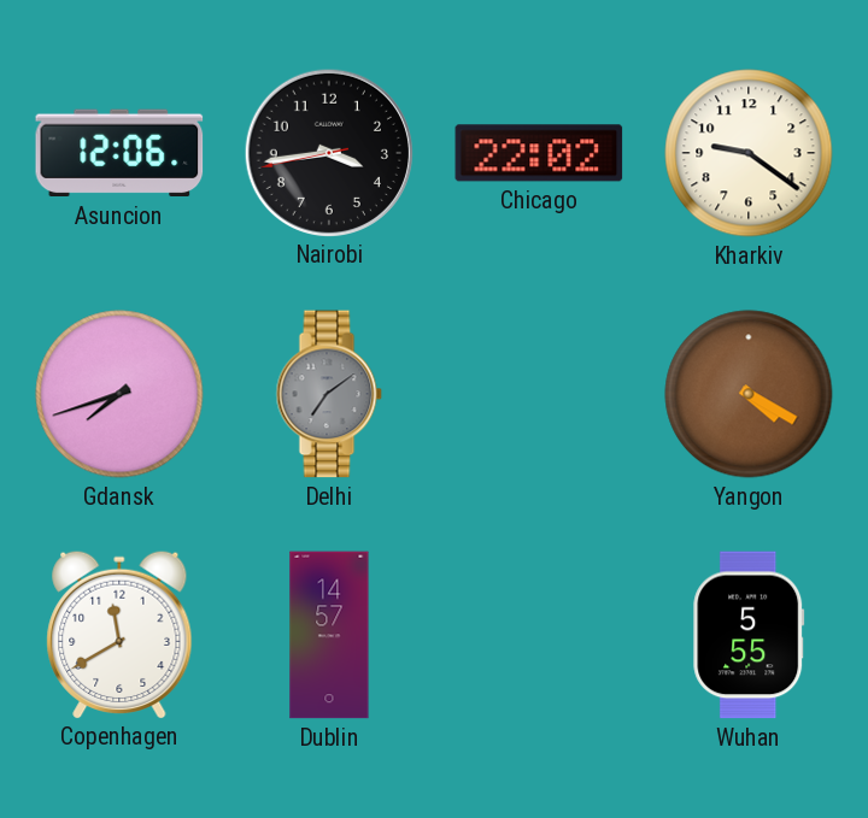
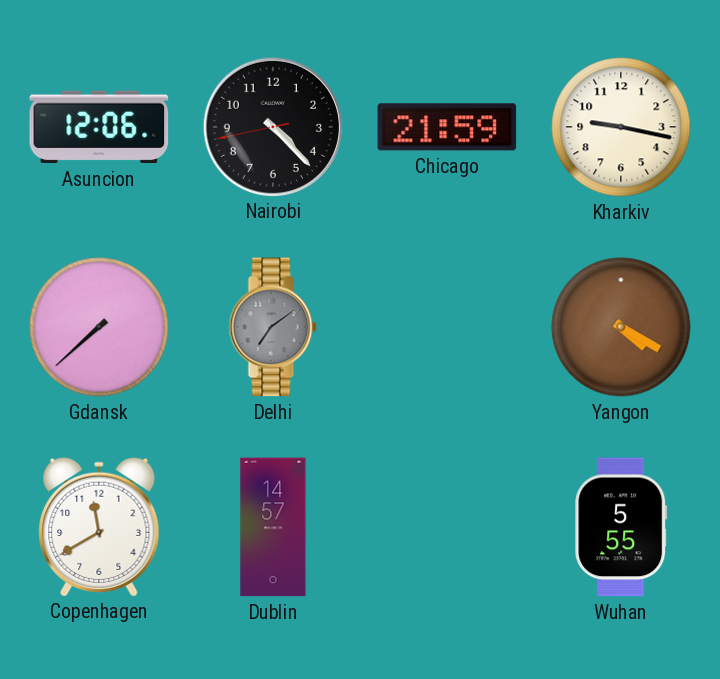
Nairobi: 3:43 -> 4:22 (272, 126)
Chicago: 22:02 -> 21:59 (447, 127)
Kharkiv: 9:21 -> 9:17 (621, 127)
Gdansk: 7:42 -> 7:38 (99, 327)
